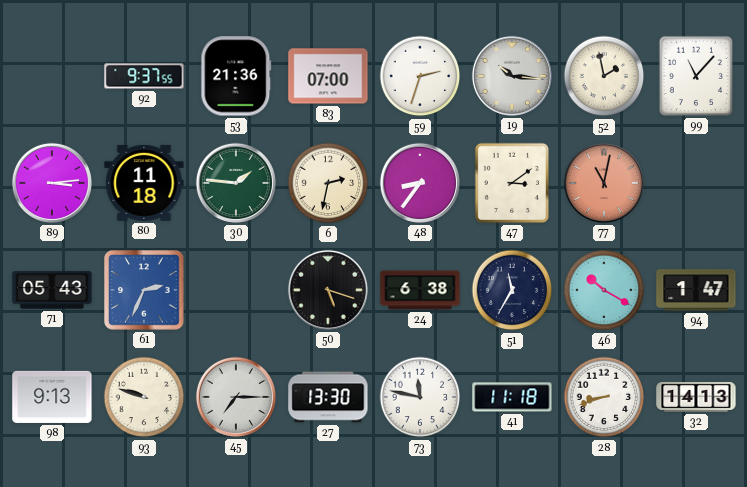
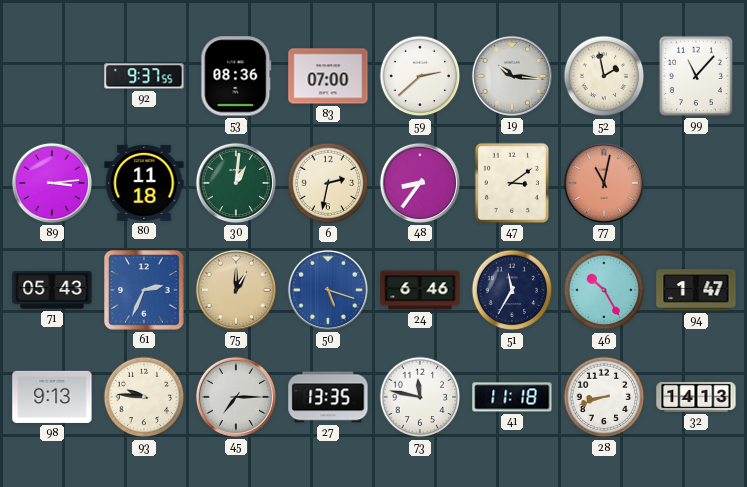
53: 21:36 -> 08:36 (236, 76)
59: 2:33 -> 2:38 (420, 76)
30: 1:46 -> 1:01 (236, 183)
75: none -> 1:00 (236, 290)
50 dial: black -> blue (328, 290)
24: 6:38 -> 6:46 (420, 290)
46: 10:20 -> 10:25 (604, 290)
93: 9:48 -> 9:46 (144, 397)
27: 13:30 -> 13:35 (328, 397)
